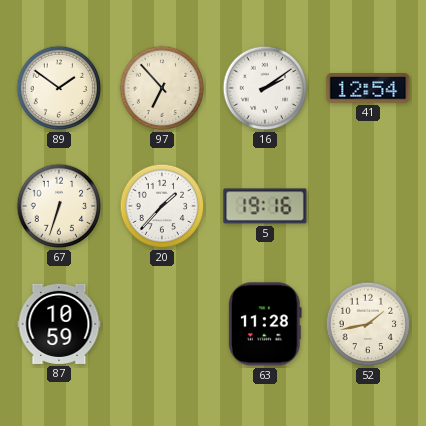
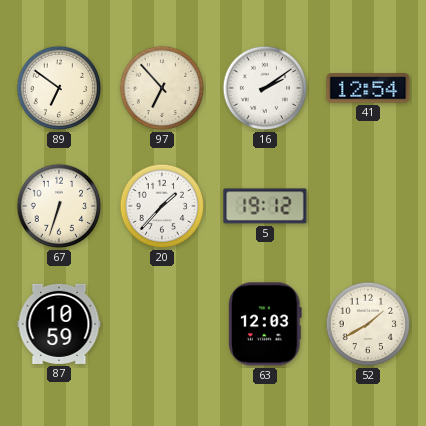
89: 1:51 -> 6:51 (59, 88)
5: 19:16 -> 19:12 (265, 206)
63: 11:28 -> 12:03 (266, 324)
52: 1:43 -> 1:40 (368, 324)
